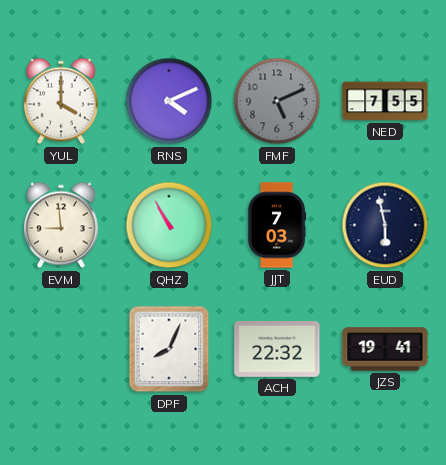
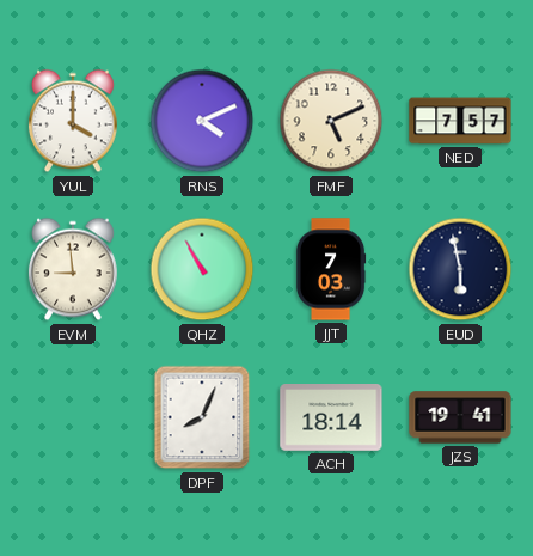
FMF dial: grey -> cream (331, 121)
NED: 7:55 -> 7:57 (460, 121)
ACH: 22:32 -> 18:14 (331, 418)
